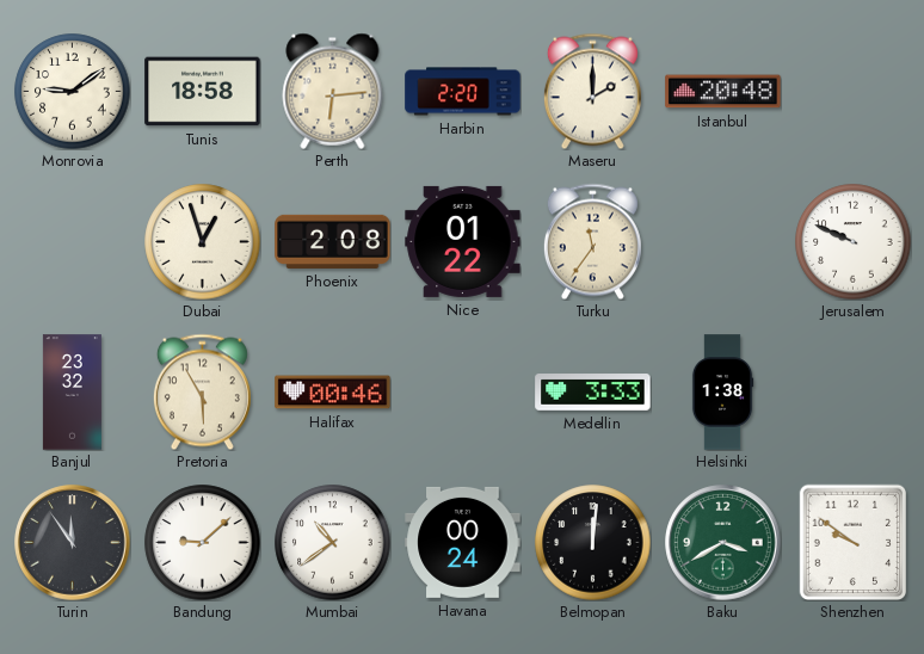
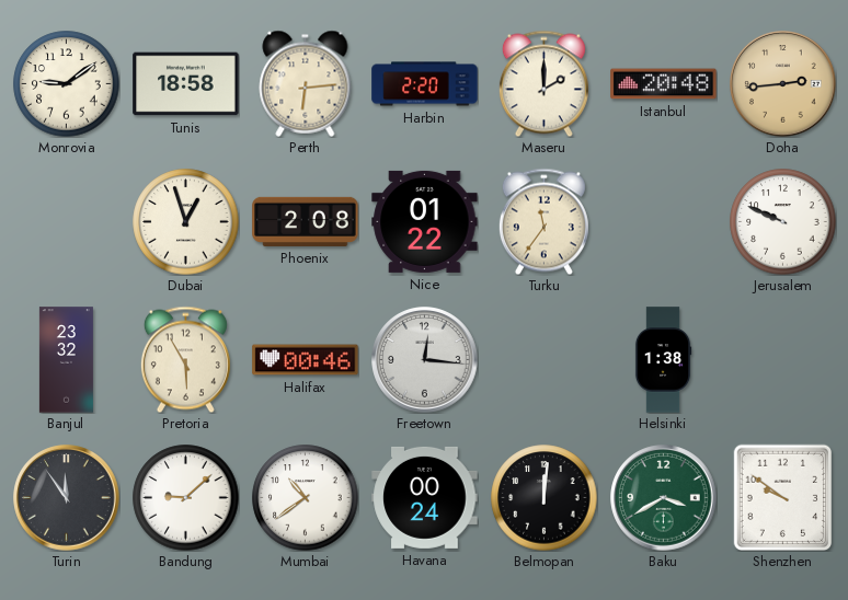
Doha: none -> 2:44 (783, 84)
Freetown: none -> 12:16 (425, 360)
Medellin: 3:33 -> none (593, 393)
